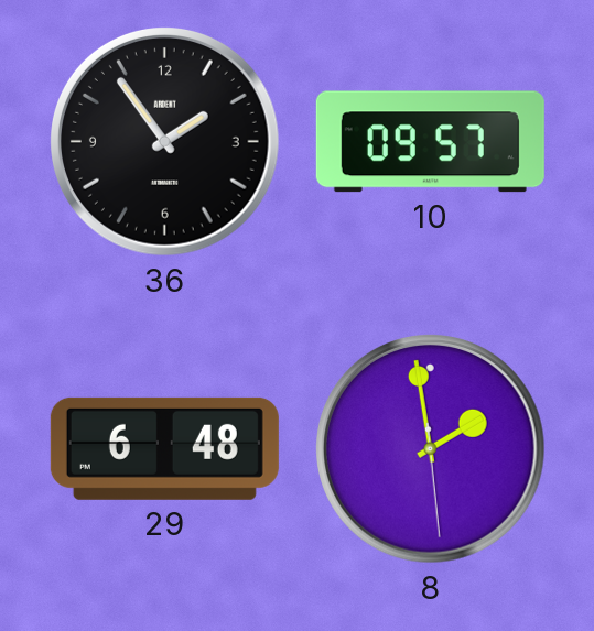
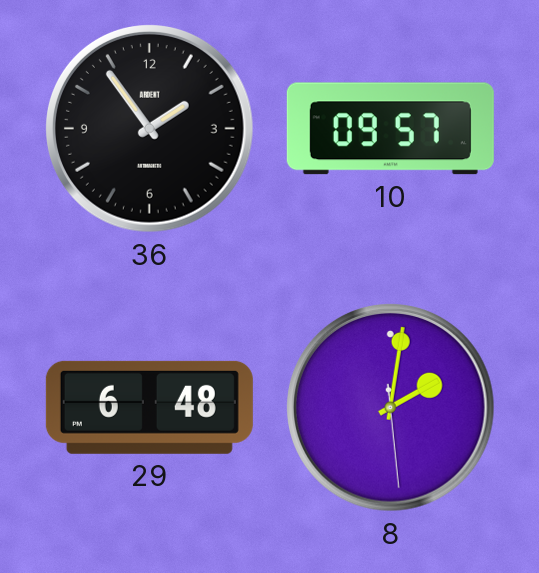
8: 1:58 -> 2:01 (391, 408)
